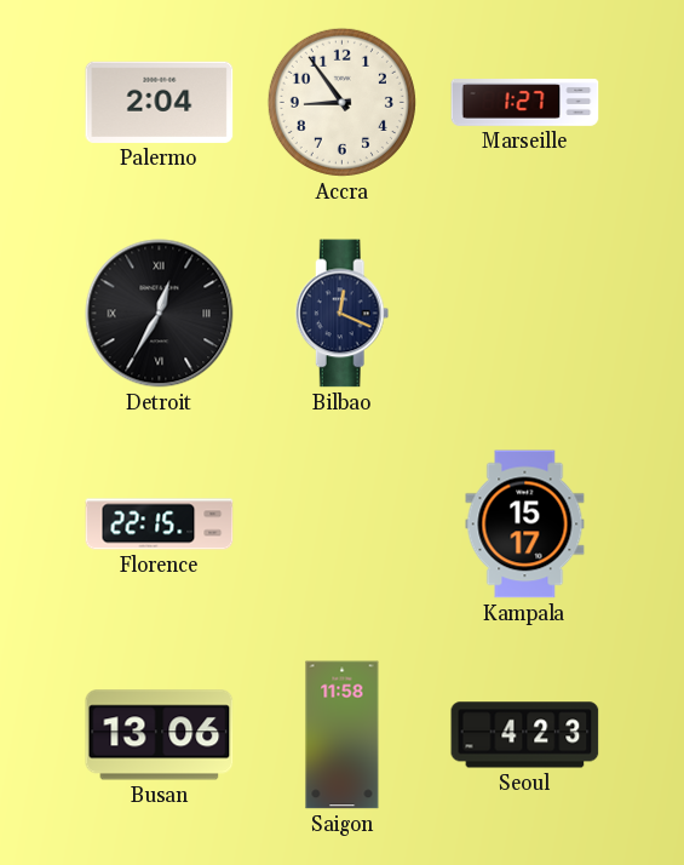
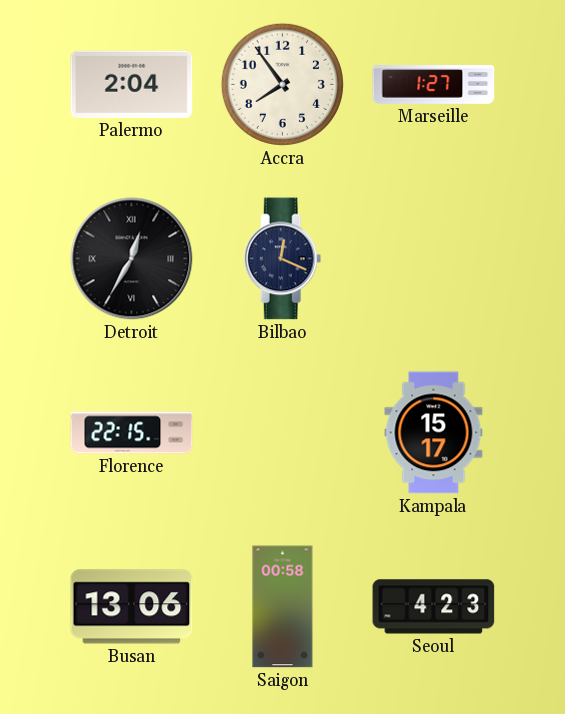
Accra: 8:54 -> 7:54 (282, 84)
Saigon: 11:58 -> 00:58 (283, 607)
